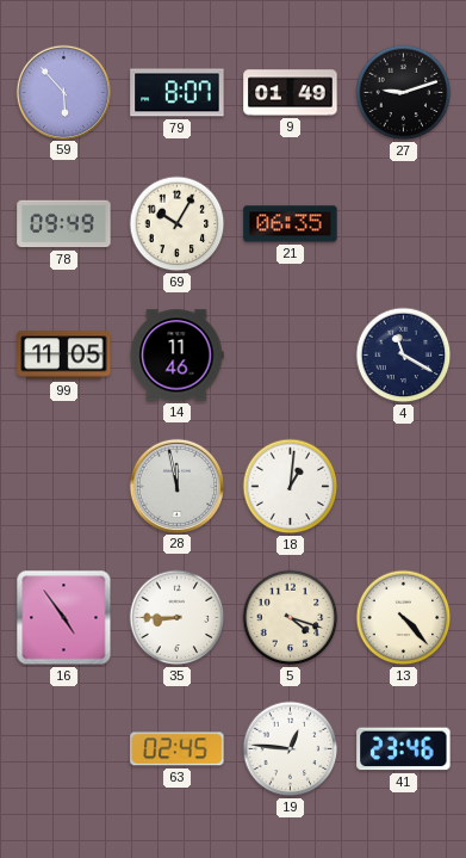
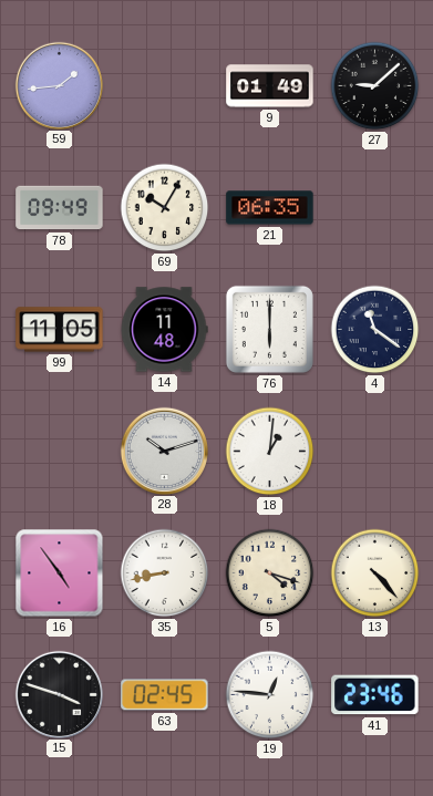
59: 5:53 -> 1:44 (59, 85)
79: 8:07 -> none (178, 93)
27: 9:12 -> 9:08 (375, 86)
14: 11:46 -> 11:48 (164, 330)
76: none -> 6:00 (269, 329)
4: 11:20 -> 11:21 (375, 330)
28: 11:58 -> 10:12 (164, 451)
35: 8:45 -> 8:43 (165, 573)
15: none -> 3:48 (59, 694)
